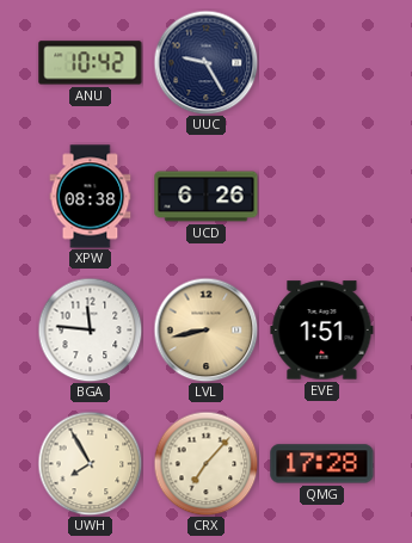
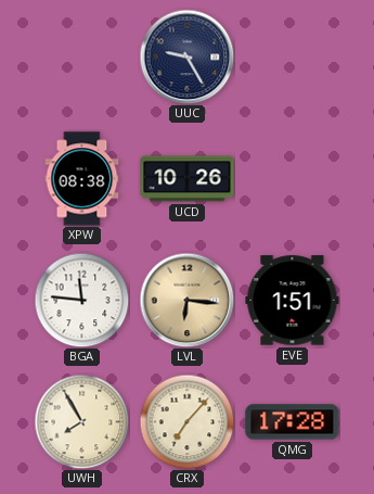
ANU: 10:42 -> none (91, 63)
UCD: 6:26 -> 10:26 (188, 179)
LVL: 8:43 -> 6:16 (186, 300)
